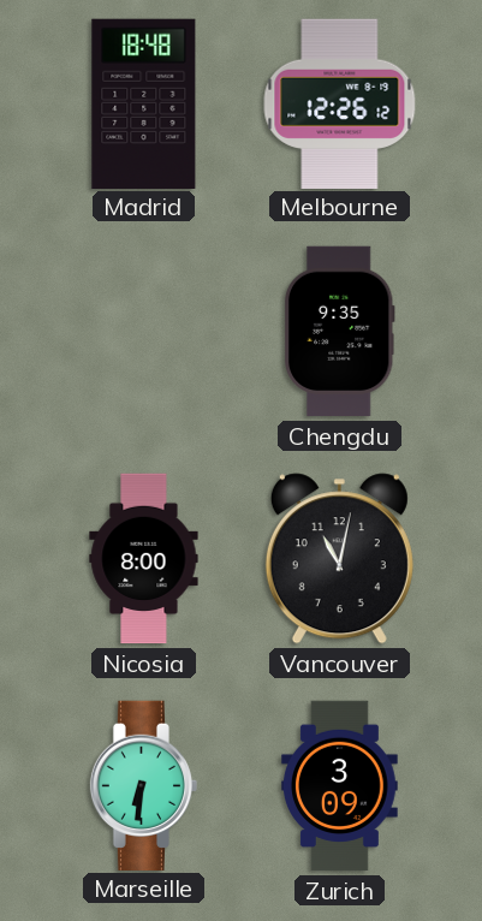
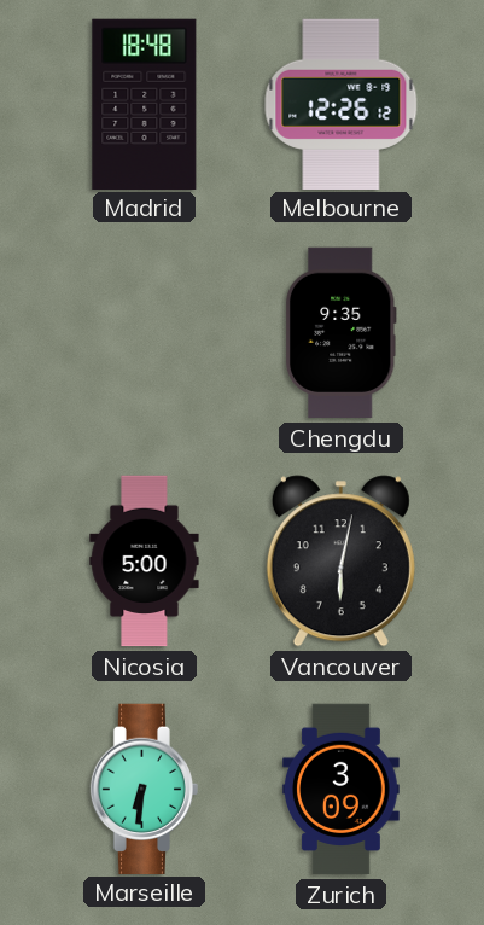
Nicosia: 8:00 -> 5:00 (145, 562)
Vancouver: 11:02 -> 6:02 (340, 562)
